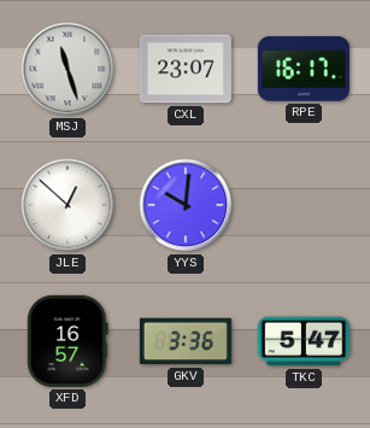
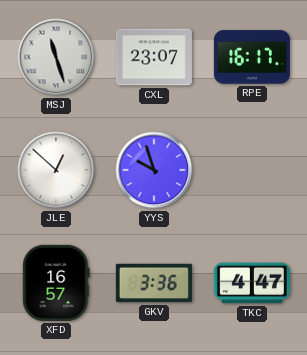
YYS: 10:01 -> 9:57 (154, 170)
TKC: 5:47 -> 4:47 (252, 283)
